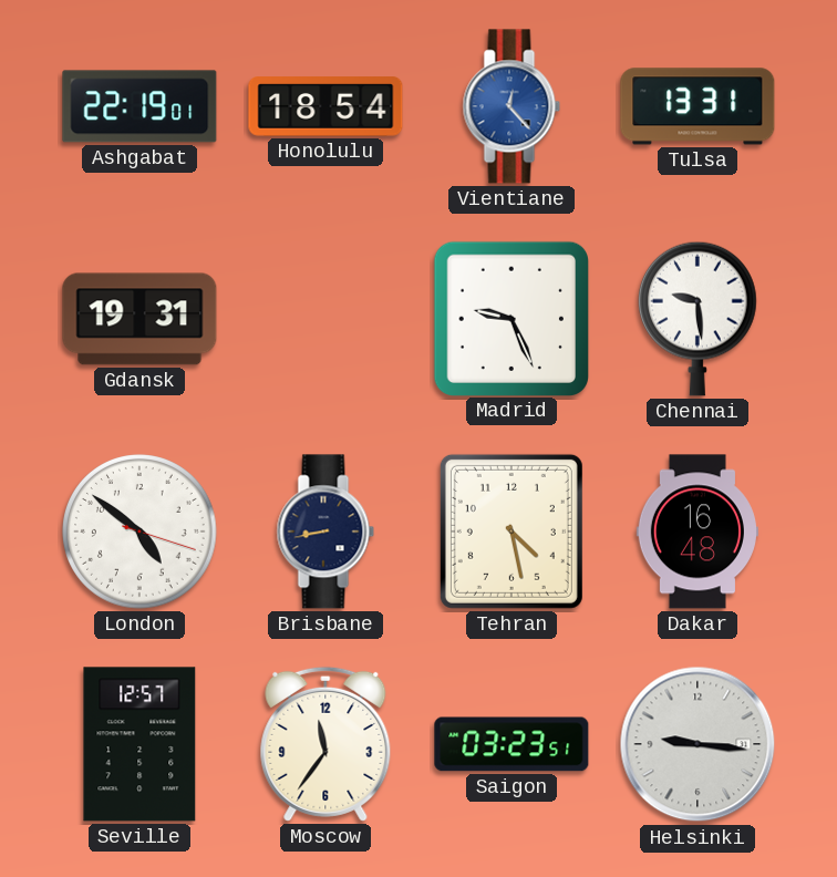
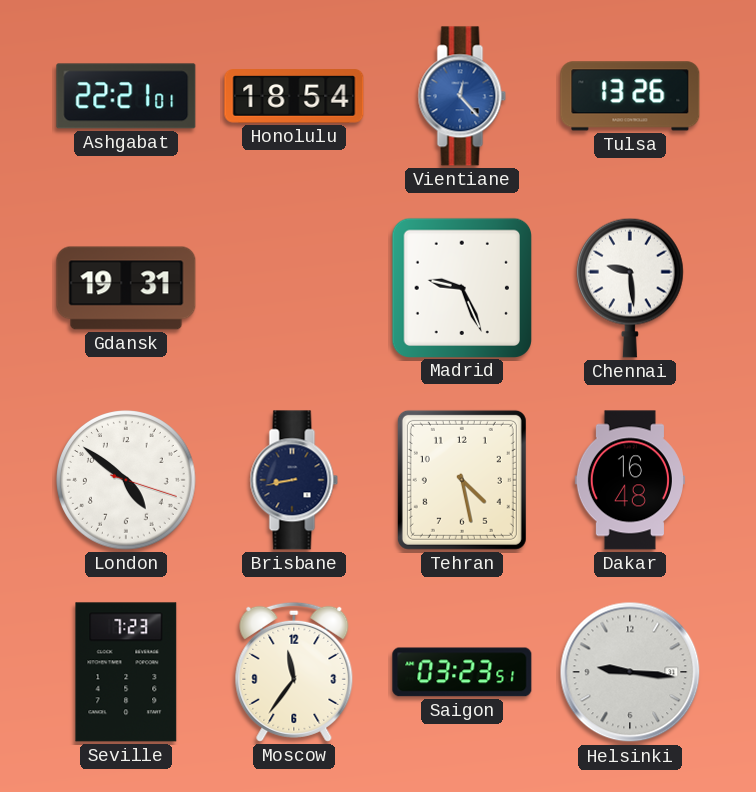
Ashgabat: 22:19 -> 22:21 (126, 96)
Tulsa: 13:31 -> 13:26 (630, 96)
Seville: 12:57 -> 7:23 (126, 672)
